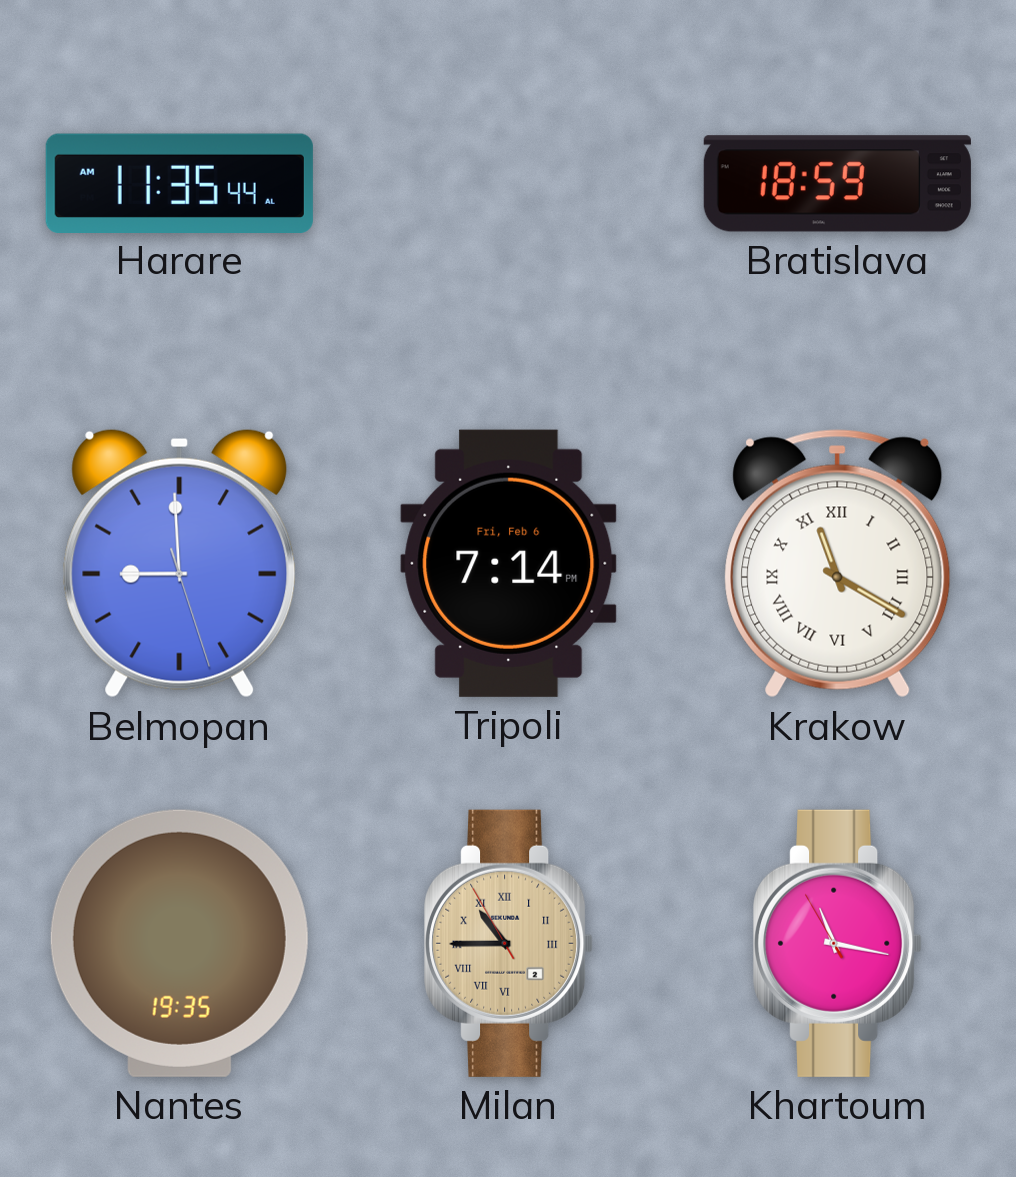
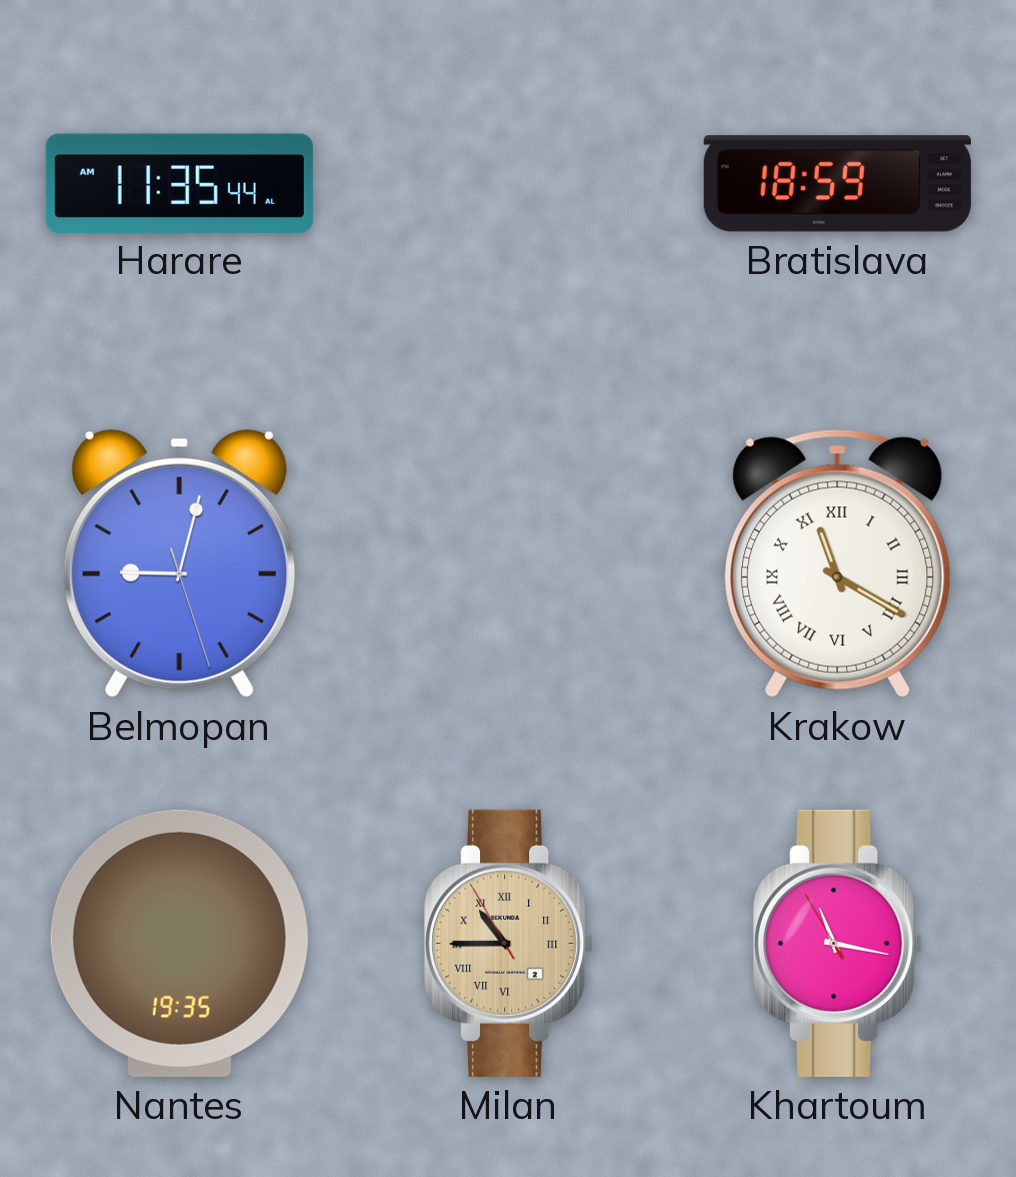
Belmopan: 8:59 -> 9:02 (180, 563)
Tripoli: 7:14 -> none (509, 563)
